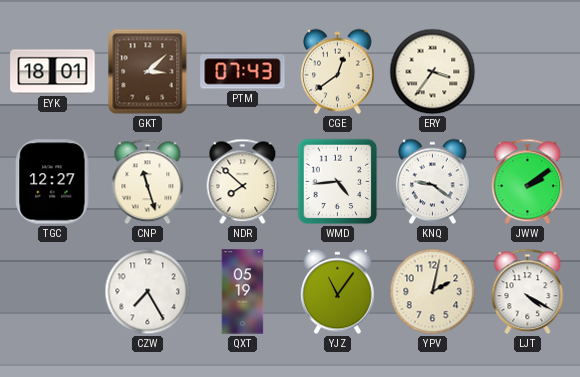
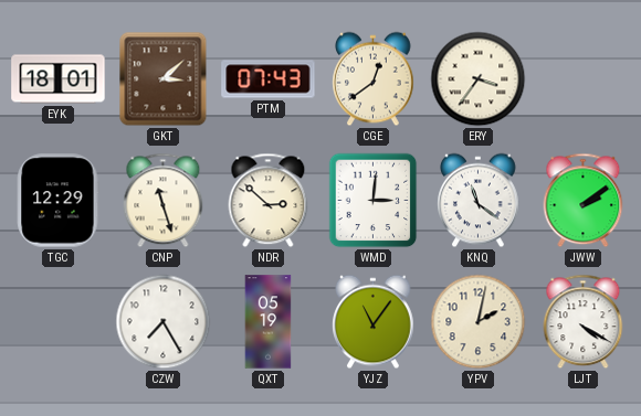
TGC: 12:27 -> 12:29 (59, 201)
NDR: 7:52 -> 2:52 (269, 201)
WMD: 4:44 -> 3:01 (374, 201)
KNQ: 9:21 -> 11:21 (479, 201)
